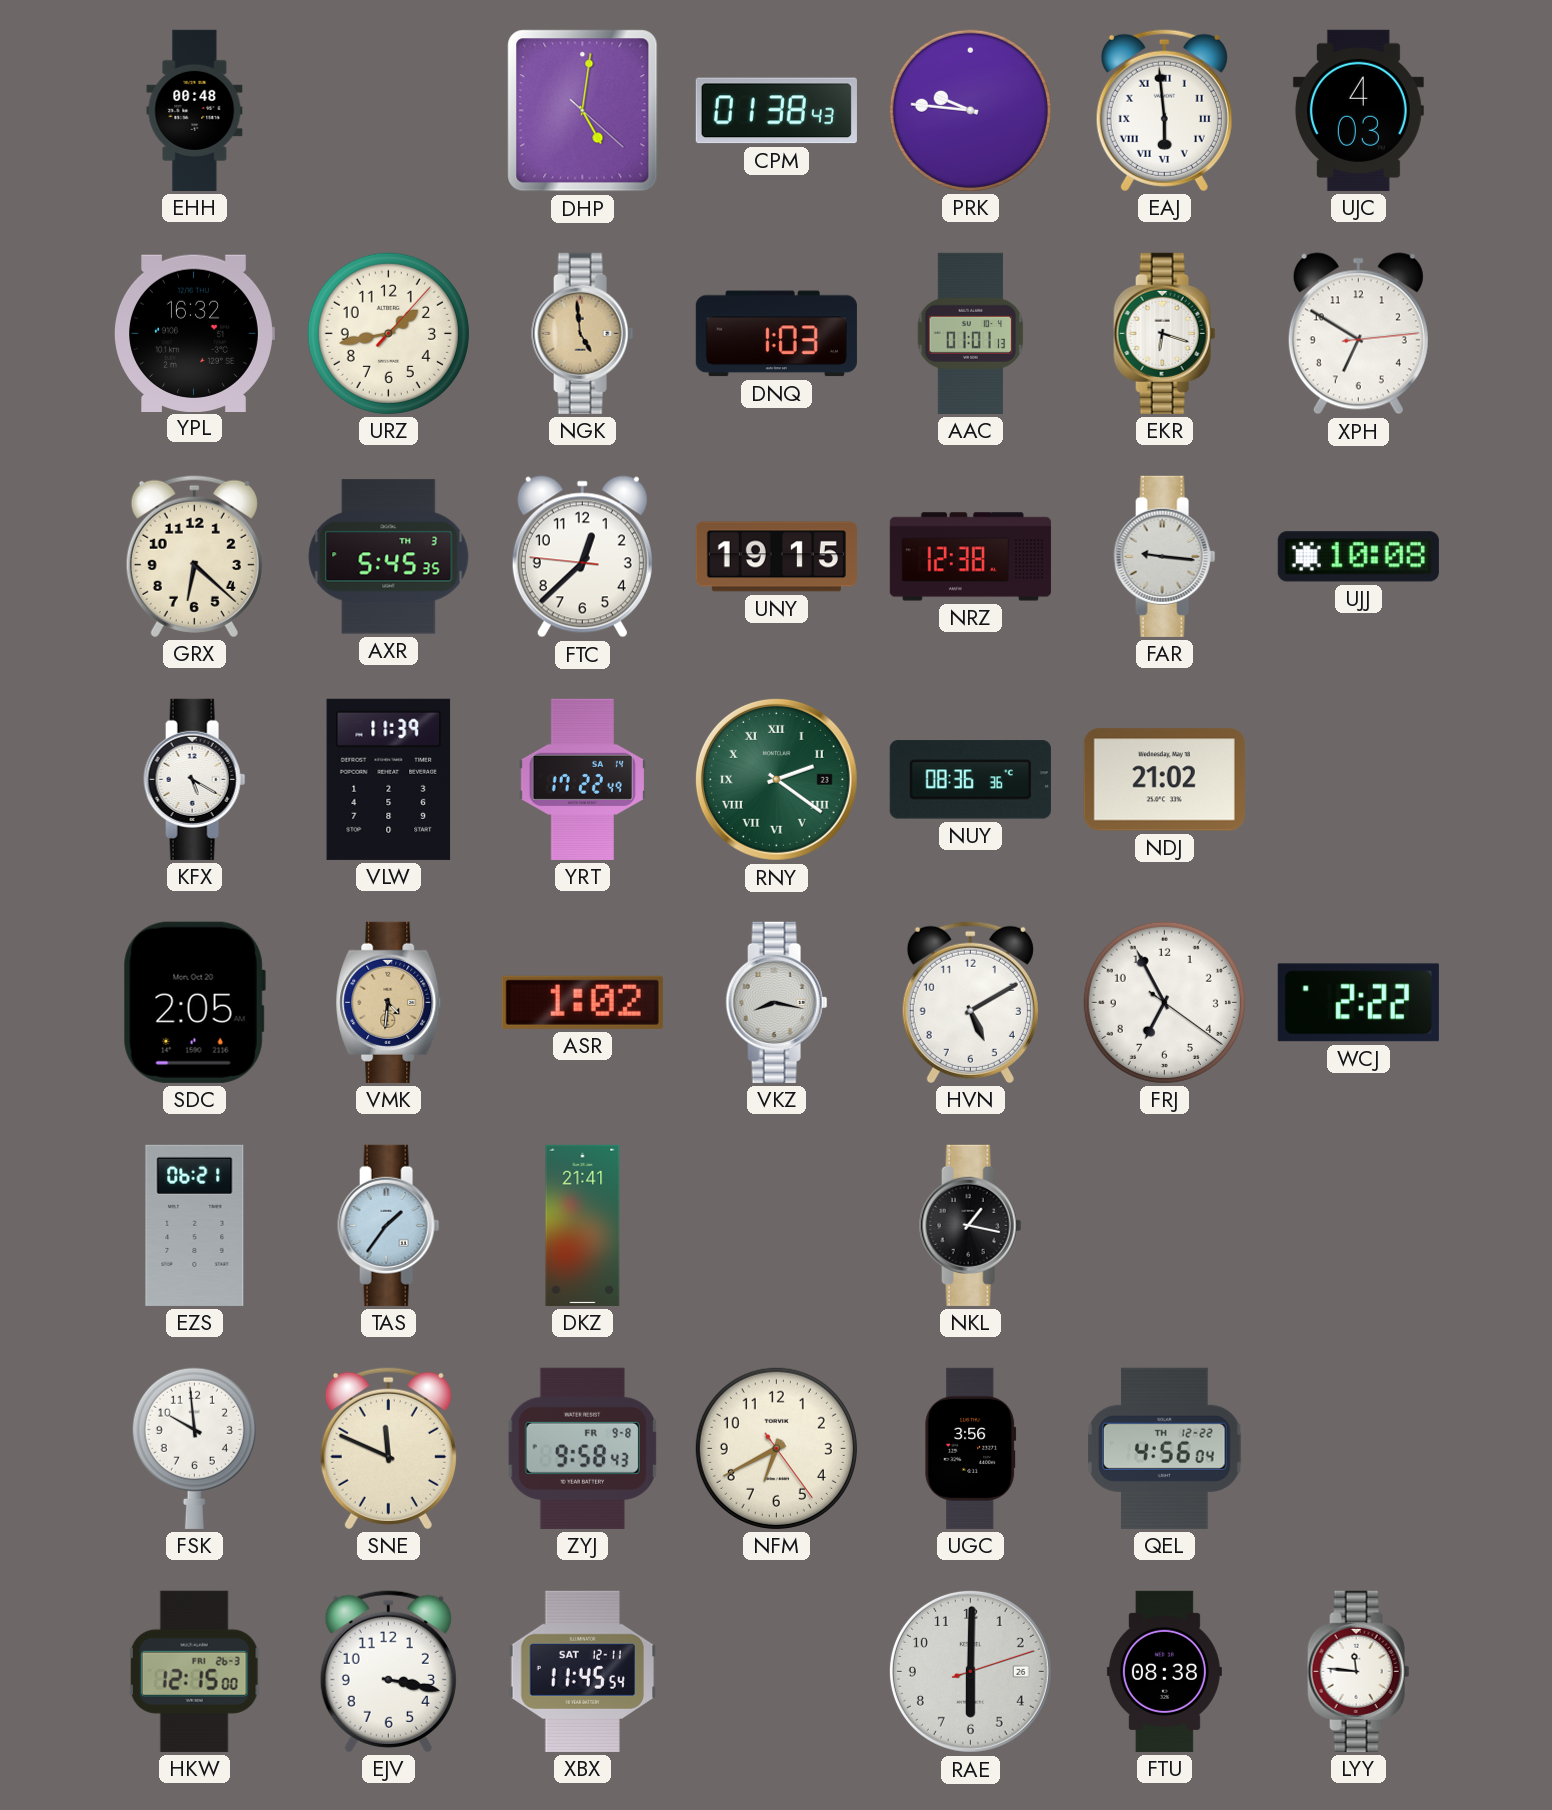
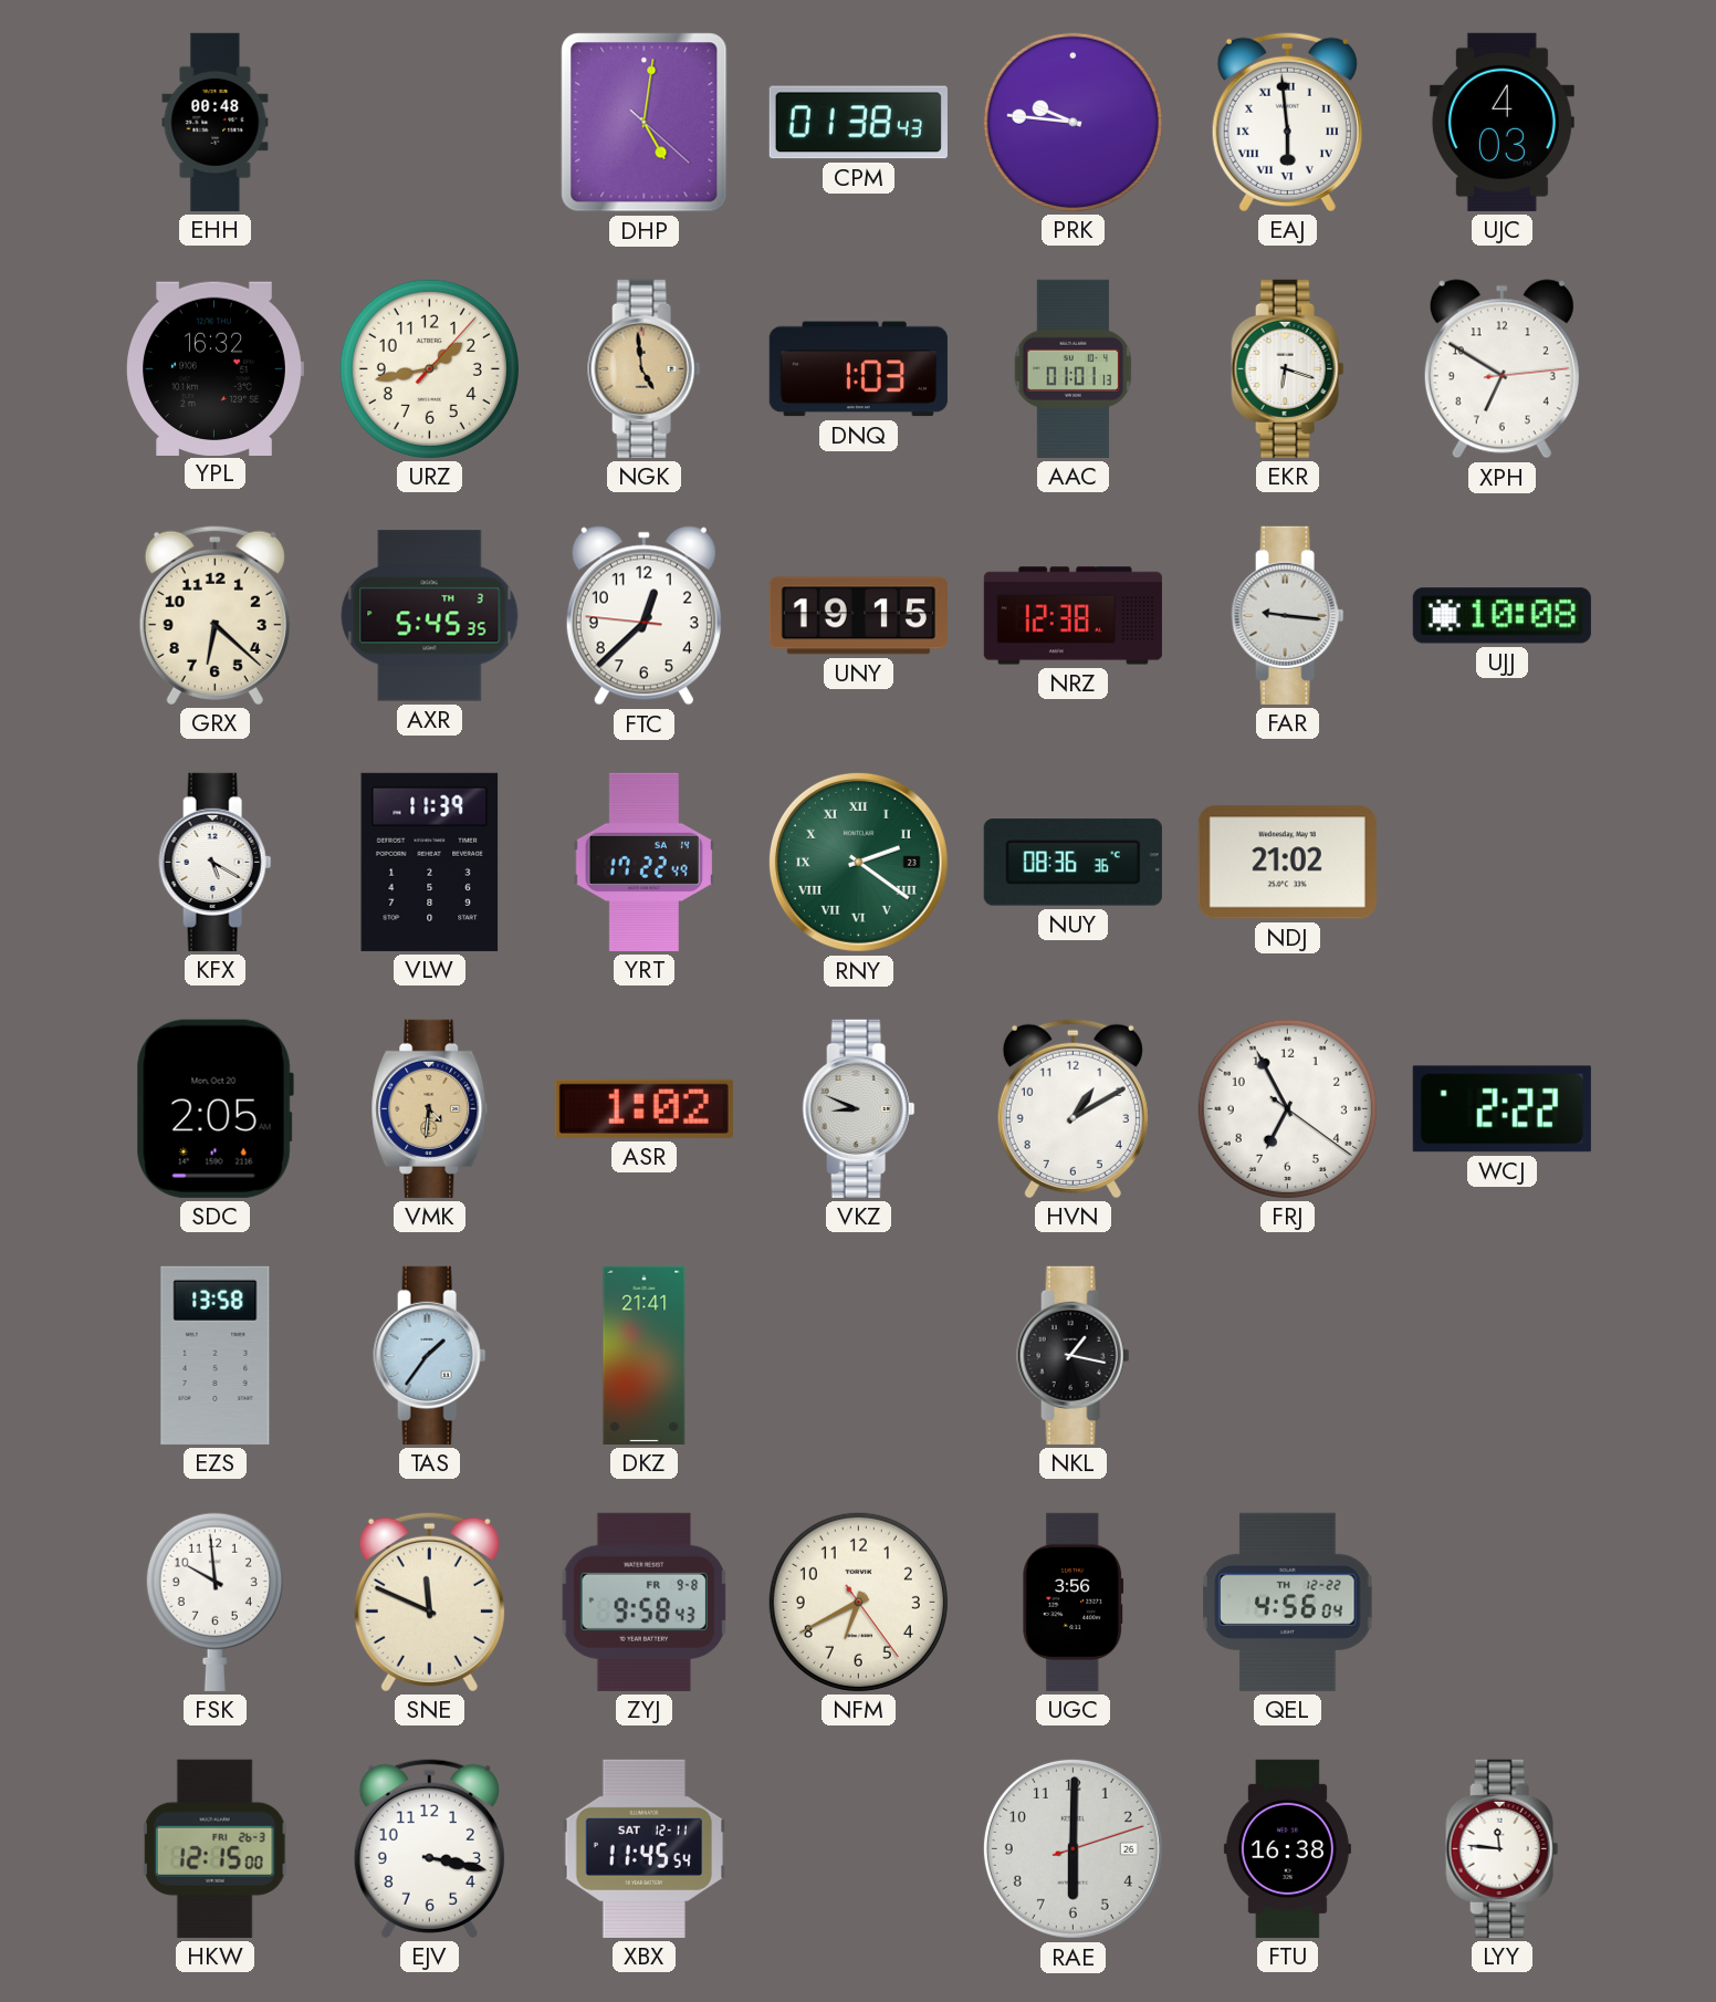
VKZ: 8:17 -> 8:49 (859, 1108)
HVN: 5:10 -> 1:10 (1072, 1108)
EZS: 06:21 -> 13:58 (216, 1355)
FTU: 08:38 -> 16:38 (1287, 1848)
